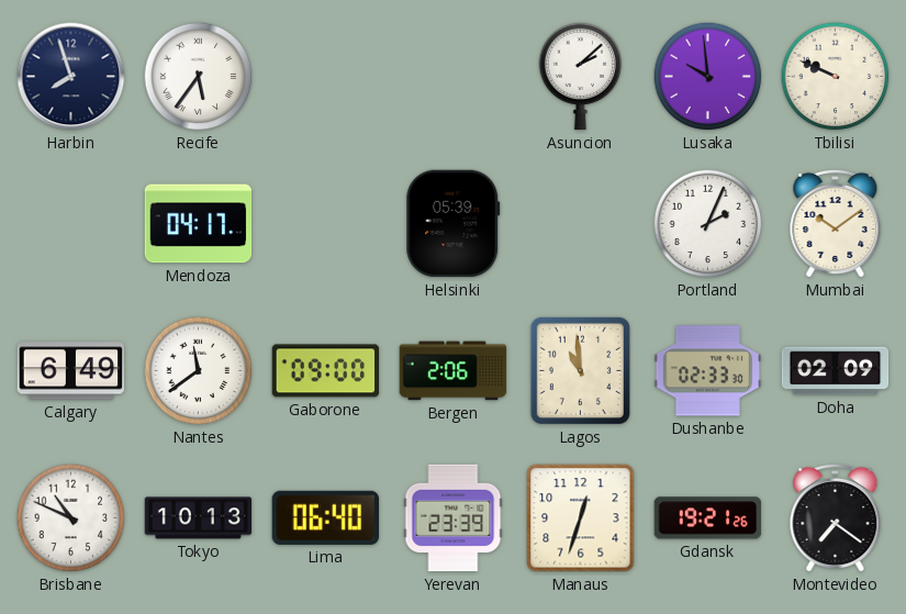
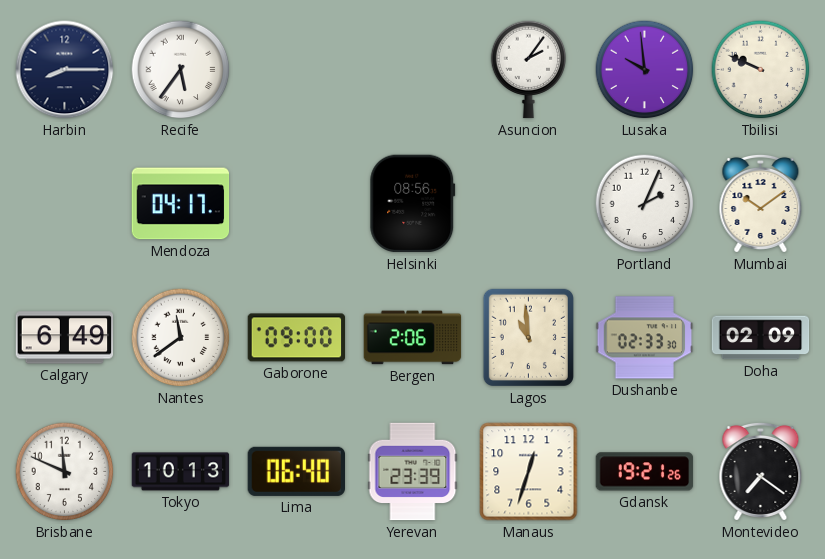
Harbin: 7:57 -> 8:15 (65, 70)
Asuncion: 2:08 -> 2:06 (529, 70)
Helsinki: 05:39 -> 08:56 (413, 204)
Brisbane: 10:49 -> 11:49 (65, 472)
